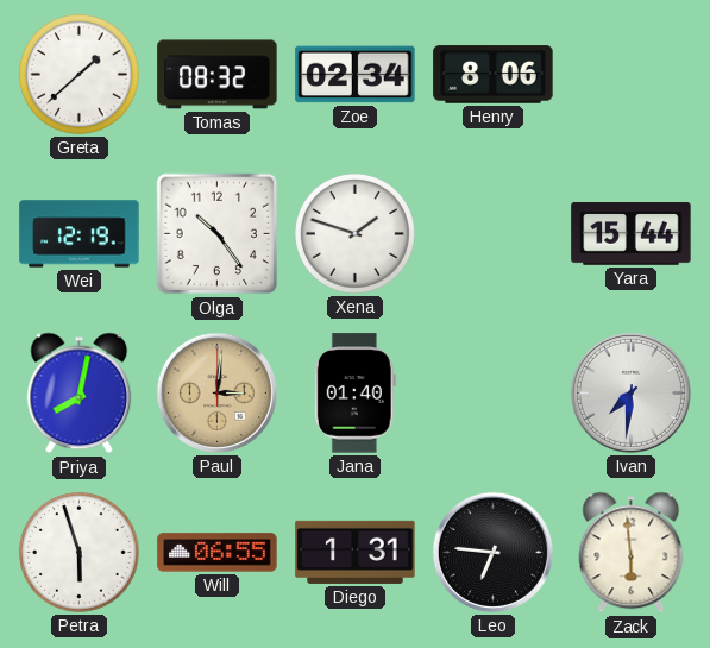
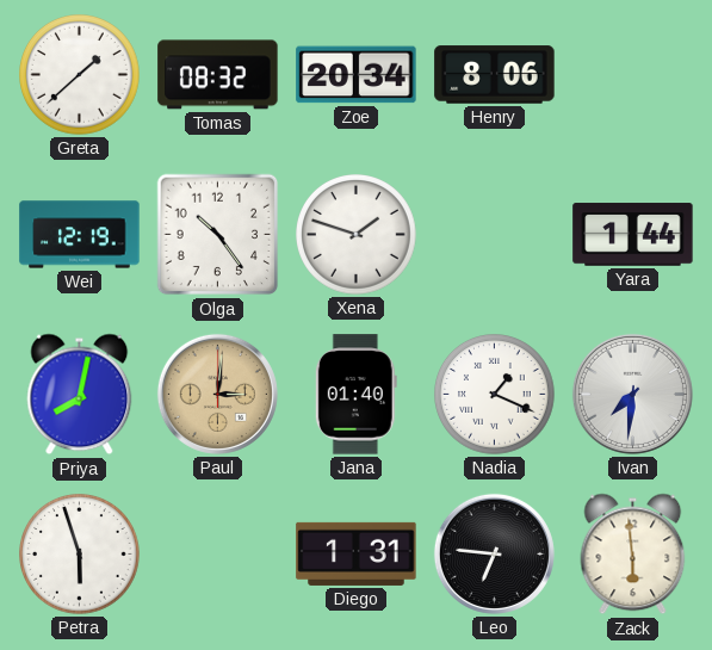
Zoe: 02:34 -> 20:34 (357, 75)
Yara: 15:44 -> 1:44 (633, 235)
Nadia: none -> 1:19 (495, 395)
Will: 06:55 -> none (218, 553)
